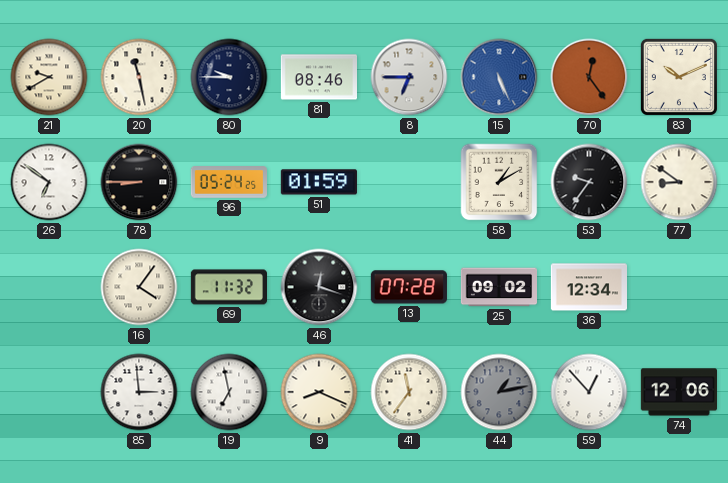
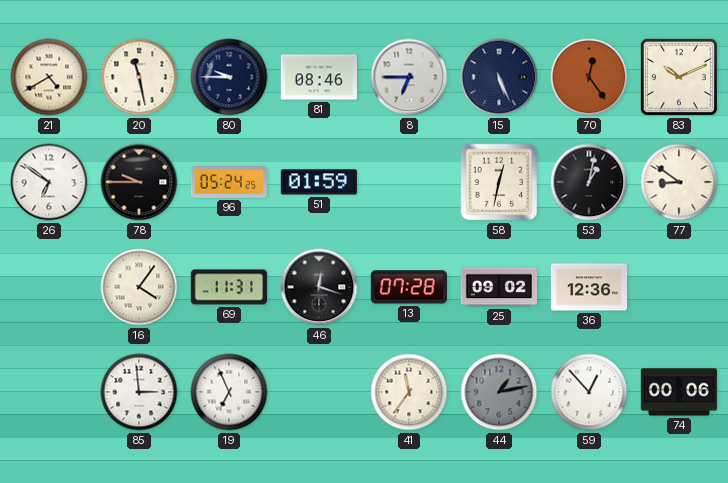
21: 9:40 -> 4:40 (49, 77)
15 dial: blue -> navy (499, 77)
78: 8:45 -> 9:45 (139, 182)
58: 1:10 -> 12:32 (499, 182)
53: 9:36 -> 1:02 (589, 182)
69: 11:32 -> 11:31 (228, 287)
36: 12:34 -> 12:36 (588, 287)
19: 6:58 -> 6:56 (229, 392)
9: 8:19 -> none (319, 392)
74: 12:06 -> 00:06 (678, 392)
